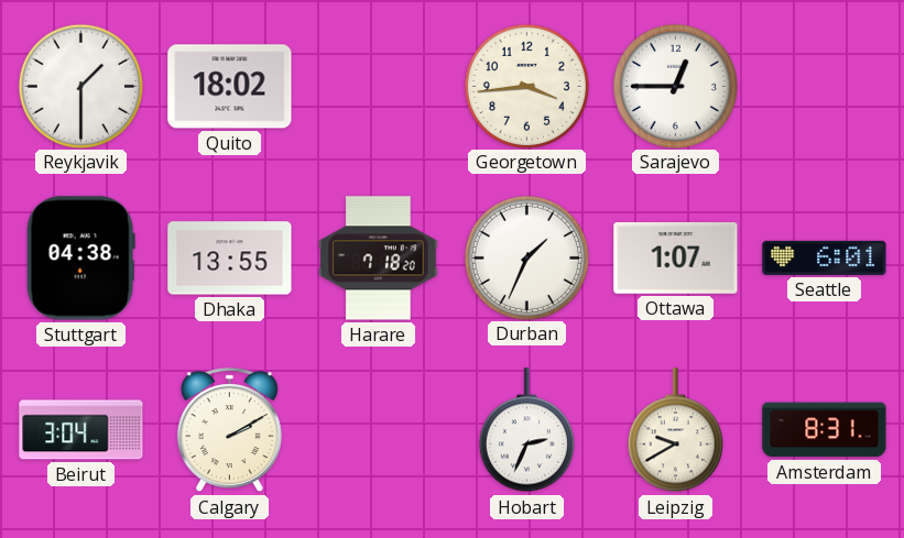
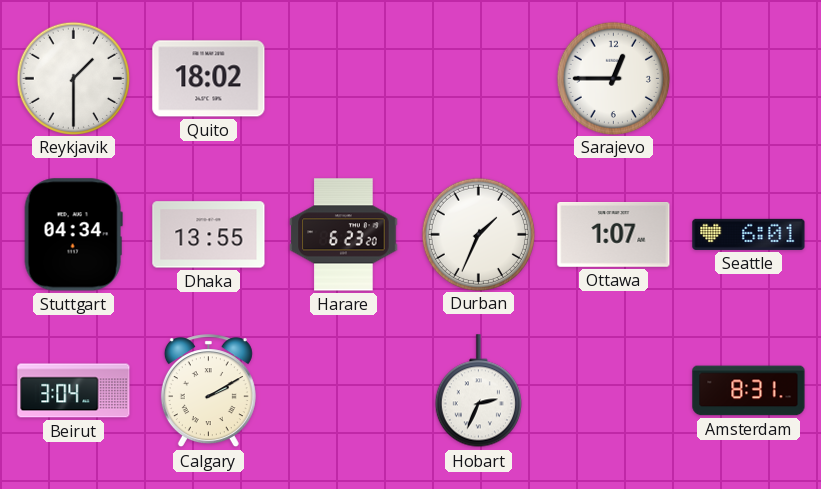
Georgetown: 3:44 -> none (526, 86)
Stuttgart: 04:38 -> 04:34 (73, 235)
Harare: 7:18 -> 6:23 (344, 235)
Leipzig: 9:40 -> none (675, 430)
